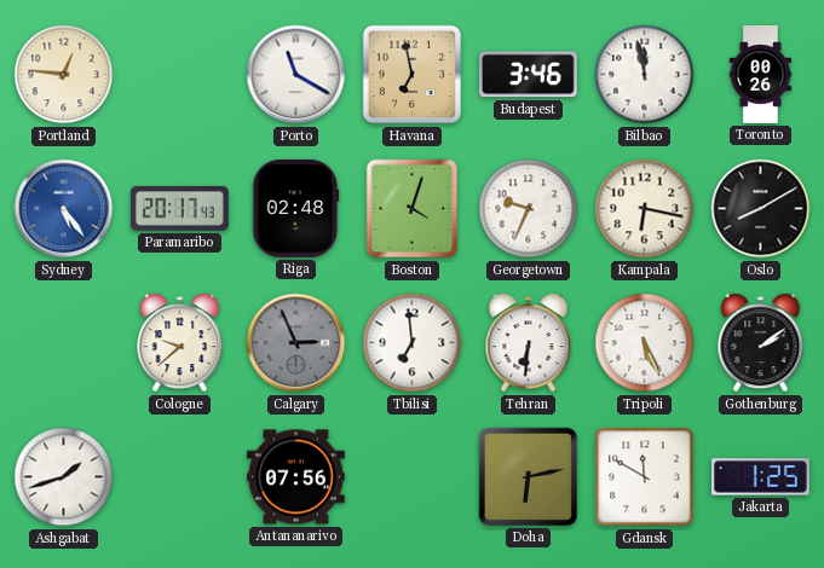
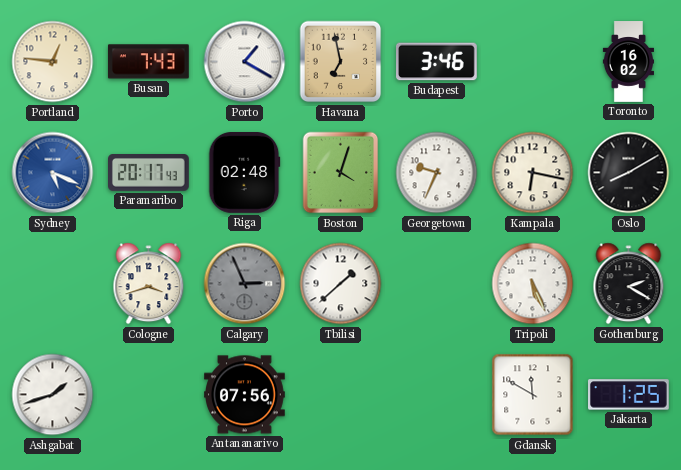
Busan: none -> 7:43 (148, 62)
Porto: 11:20 -> 1:20 (245, 62)
Bilbao: 11:58 -> none (645, 75)
Toronto: 00:26 -> 16:02 (628, 62)
Sydney: 5:24 -> 5:19 (53, 173)
Cologne: 9:38 -> 3:42 (149, 284)
Tbilisi: 6:59 -> 1:38 (341, 284)
Tehran: 6:31 -> none (529, 343)
Gothenburg: 2:09 -> 2:20 (629, 284)
Doha: 6:13 -> none (528, 476)
